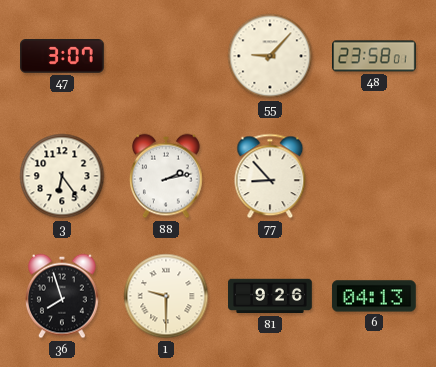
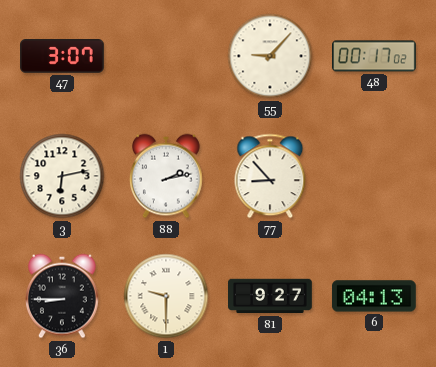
48: 23:58 -> 00:17 (375, 56)
3: 6:24 -> 6:13 (62, 176)
36: 7:57 -> 8:45 (62, 296)
81: 9:26 -> 9:27 (271, 296)
